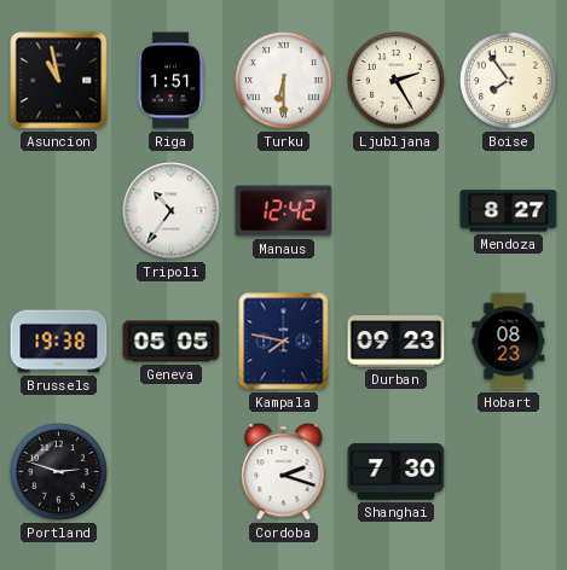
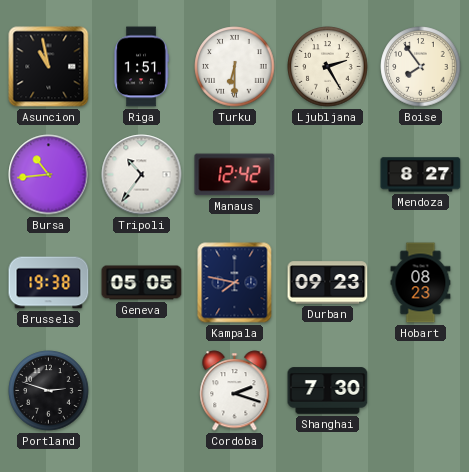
Bursa: none -> 10:44 (49, 175)
